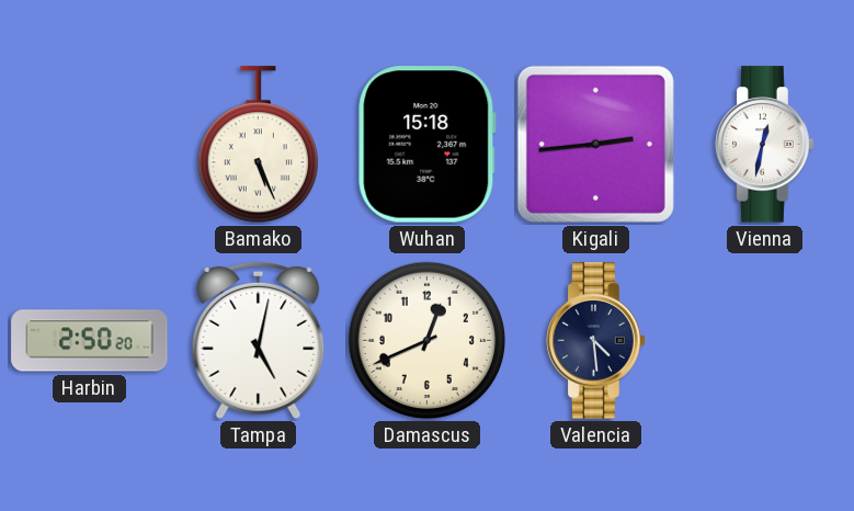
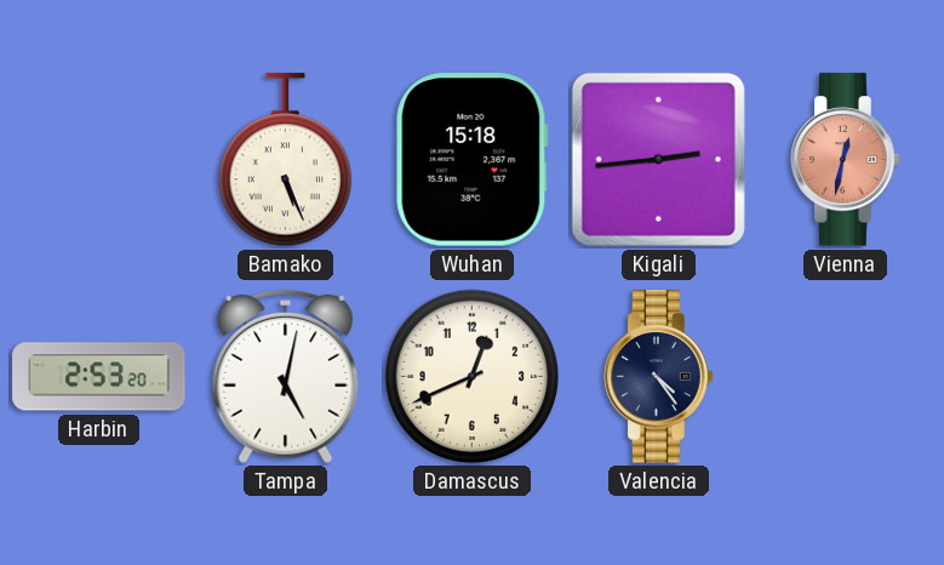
Vienna dial: white -> salmon (846, 160)
Harbin: 2:50 -> 2:53 (99, 377)
Valencia: 4:29 -> 4:24 (659, 377)
